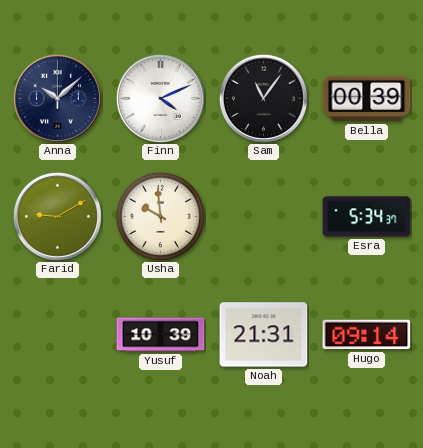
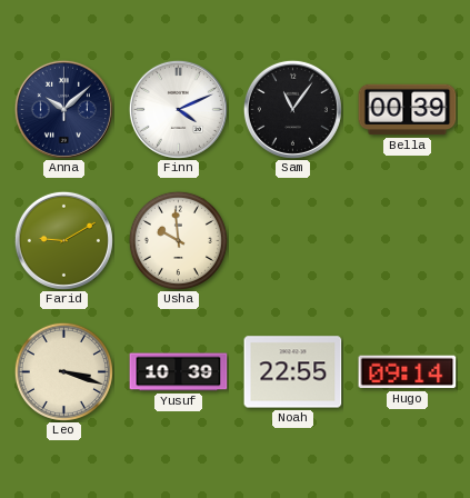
Esra: 5:34 -> none (367, 217)
Leo: none -> 3:18 (63, 371)
Noah: 21:31 -> 22:55 (293, 372)
